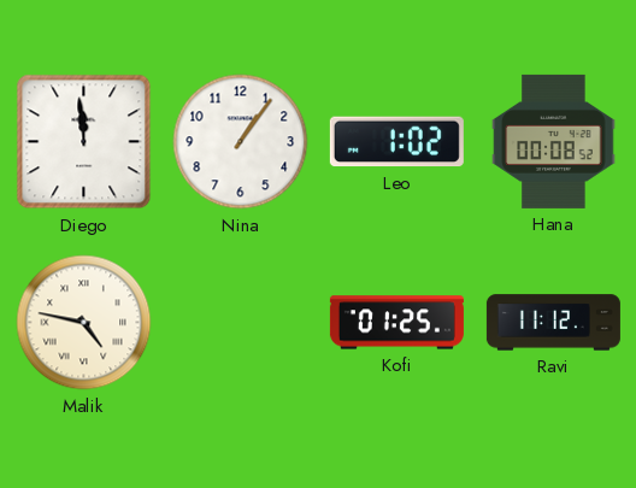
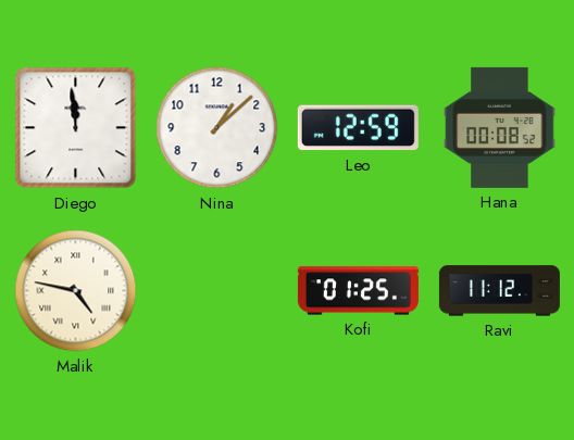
Nina: 1:06 -> 1:08 (217, 128)
Leo: 1:02 -> 12:59 (358, 128)
